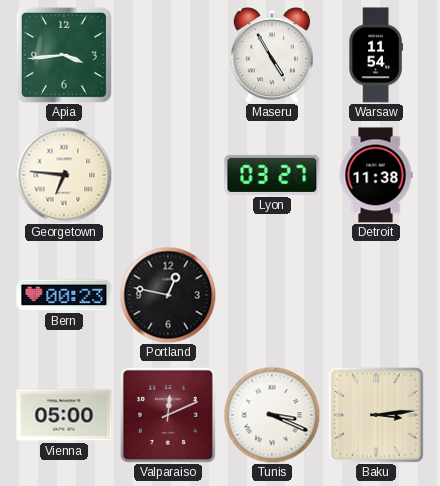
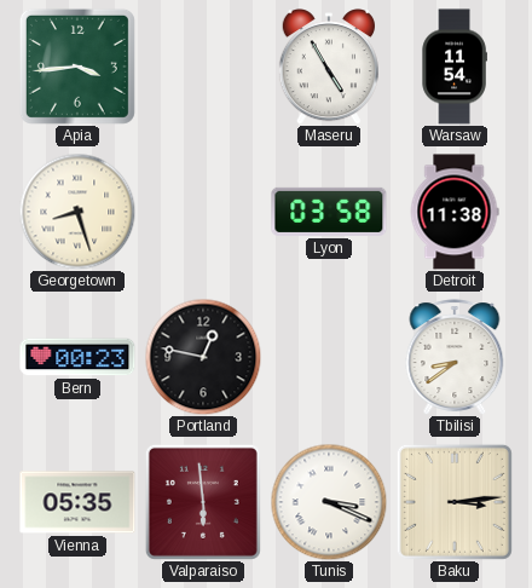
Georgetown: 6:46 -> 8:27 (77, 212)
Lyon: 03:27 -> 03:58 (329, 212)
Tbilisi: none -> 8:39 (455, 357)
Vienna: 05:00 -> 05:35 (77, 502)
Valparaiso: 12:11 -> 5:59 (203, 502)
